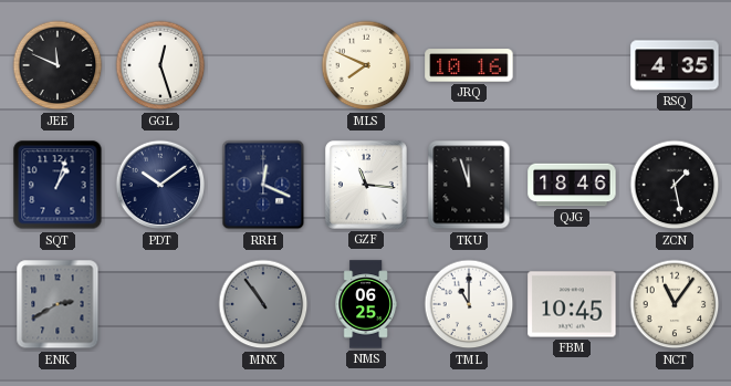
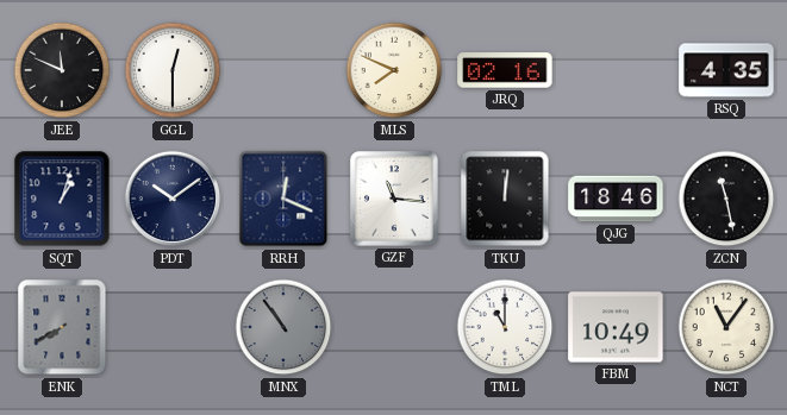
GGL: 12:27 -> 12:30 (173, 70)
JRQ: 10:16 -> 02:16 (505, 70)
TKU: 11:57 -> 12:01 (505, 199)
ZCN: 1:28 -> 11:28 (726, 199)
ENK: 2:40 -> 7:40 (62, 327)
NMS: 06:25 -> none (366, 304)
FBM: 10:45 -> 10:49 (616, 327)
